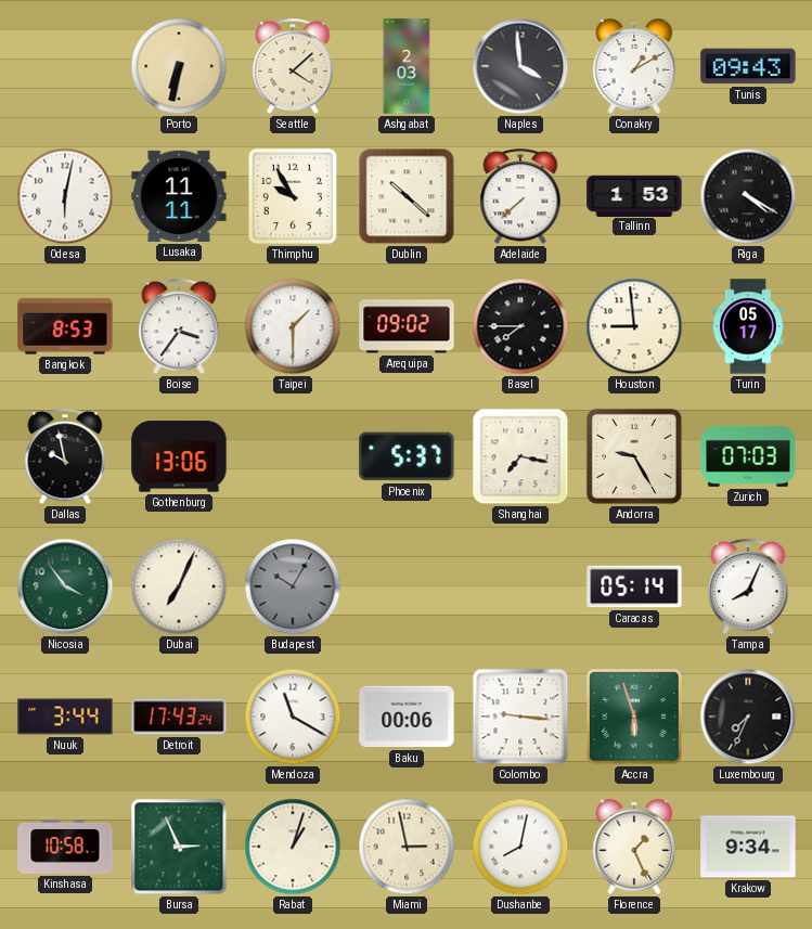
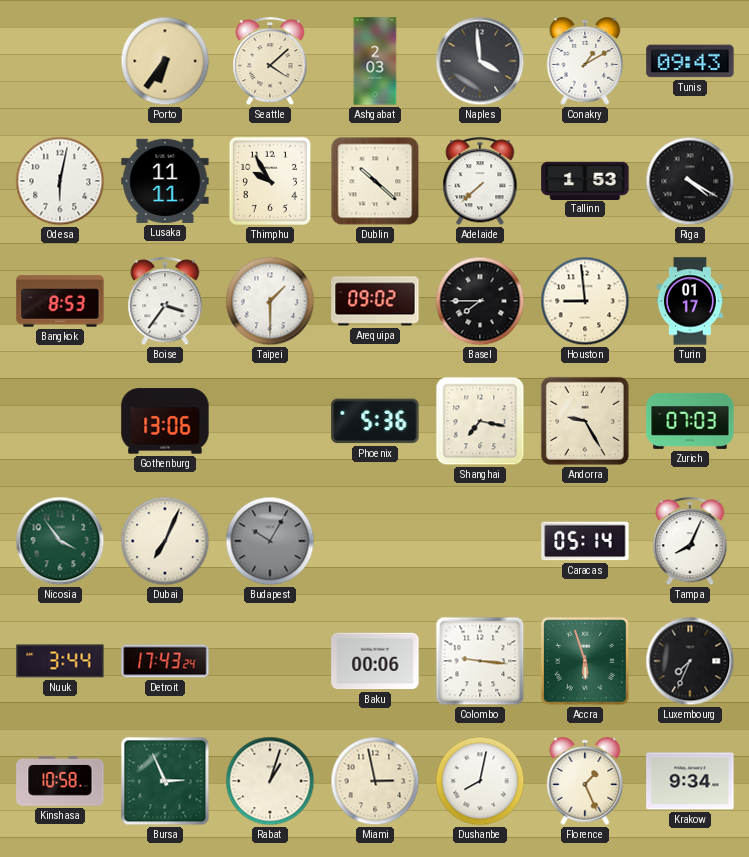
Porto: 6:32 -> 6:36 (165, 61)
Turin: 05:17 -> 01:17 (690, 301)
Dallas: 9:58 -> none (65, 457)
Phoenix: 5:37 -> 5:36 (375, 421)
Mendoza: 11:20 -> none (293, 717)
